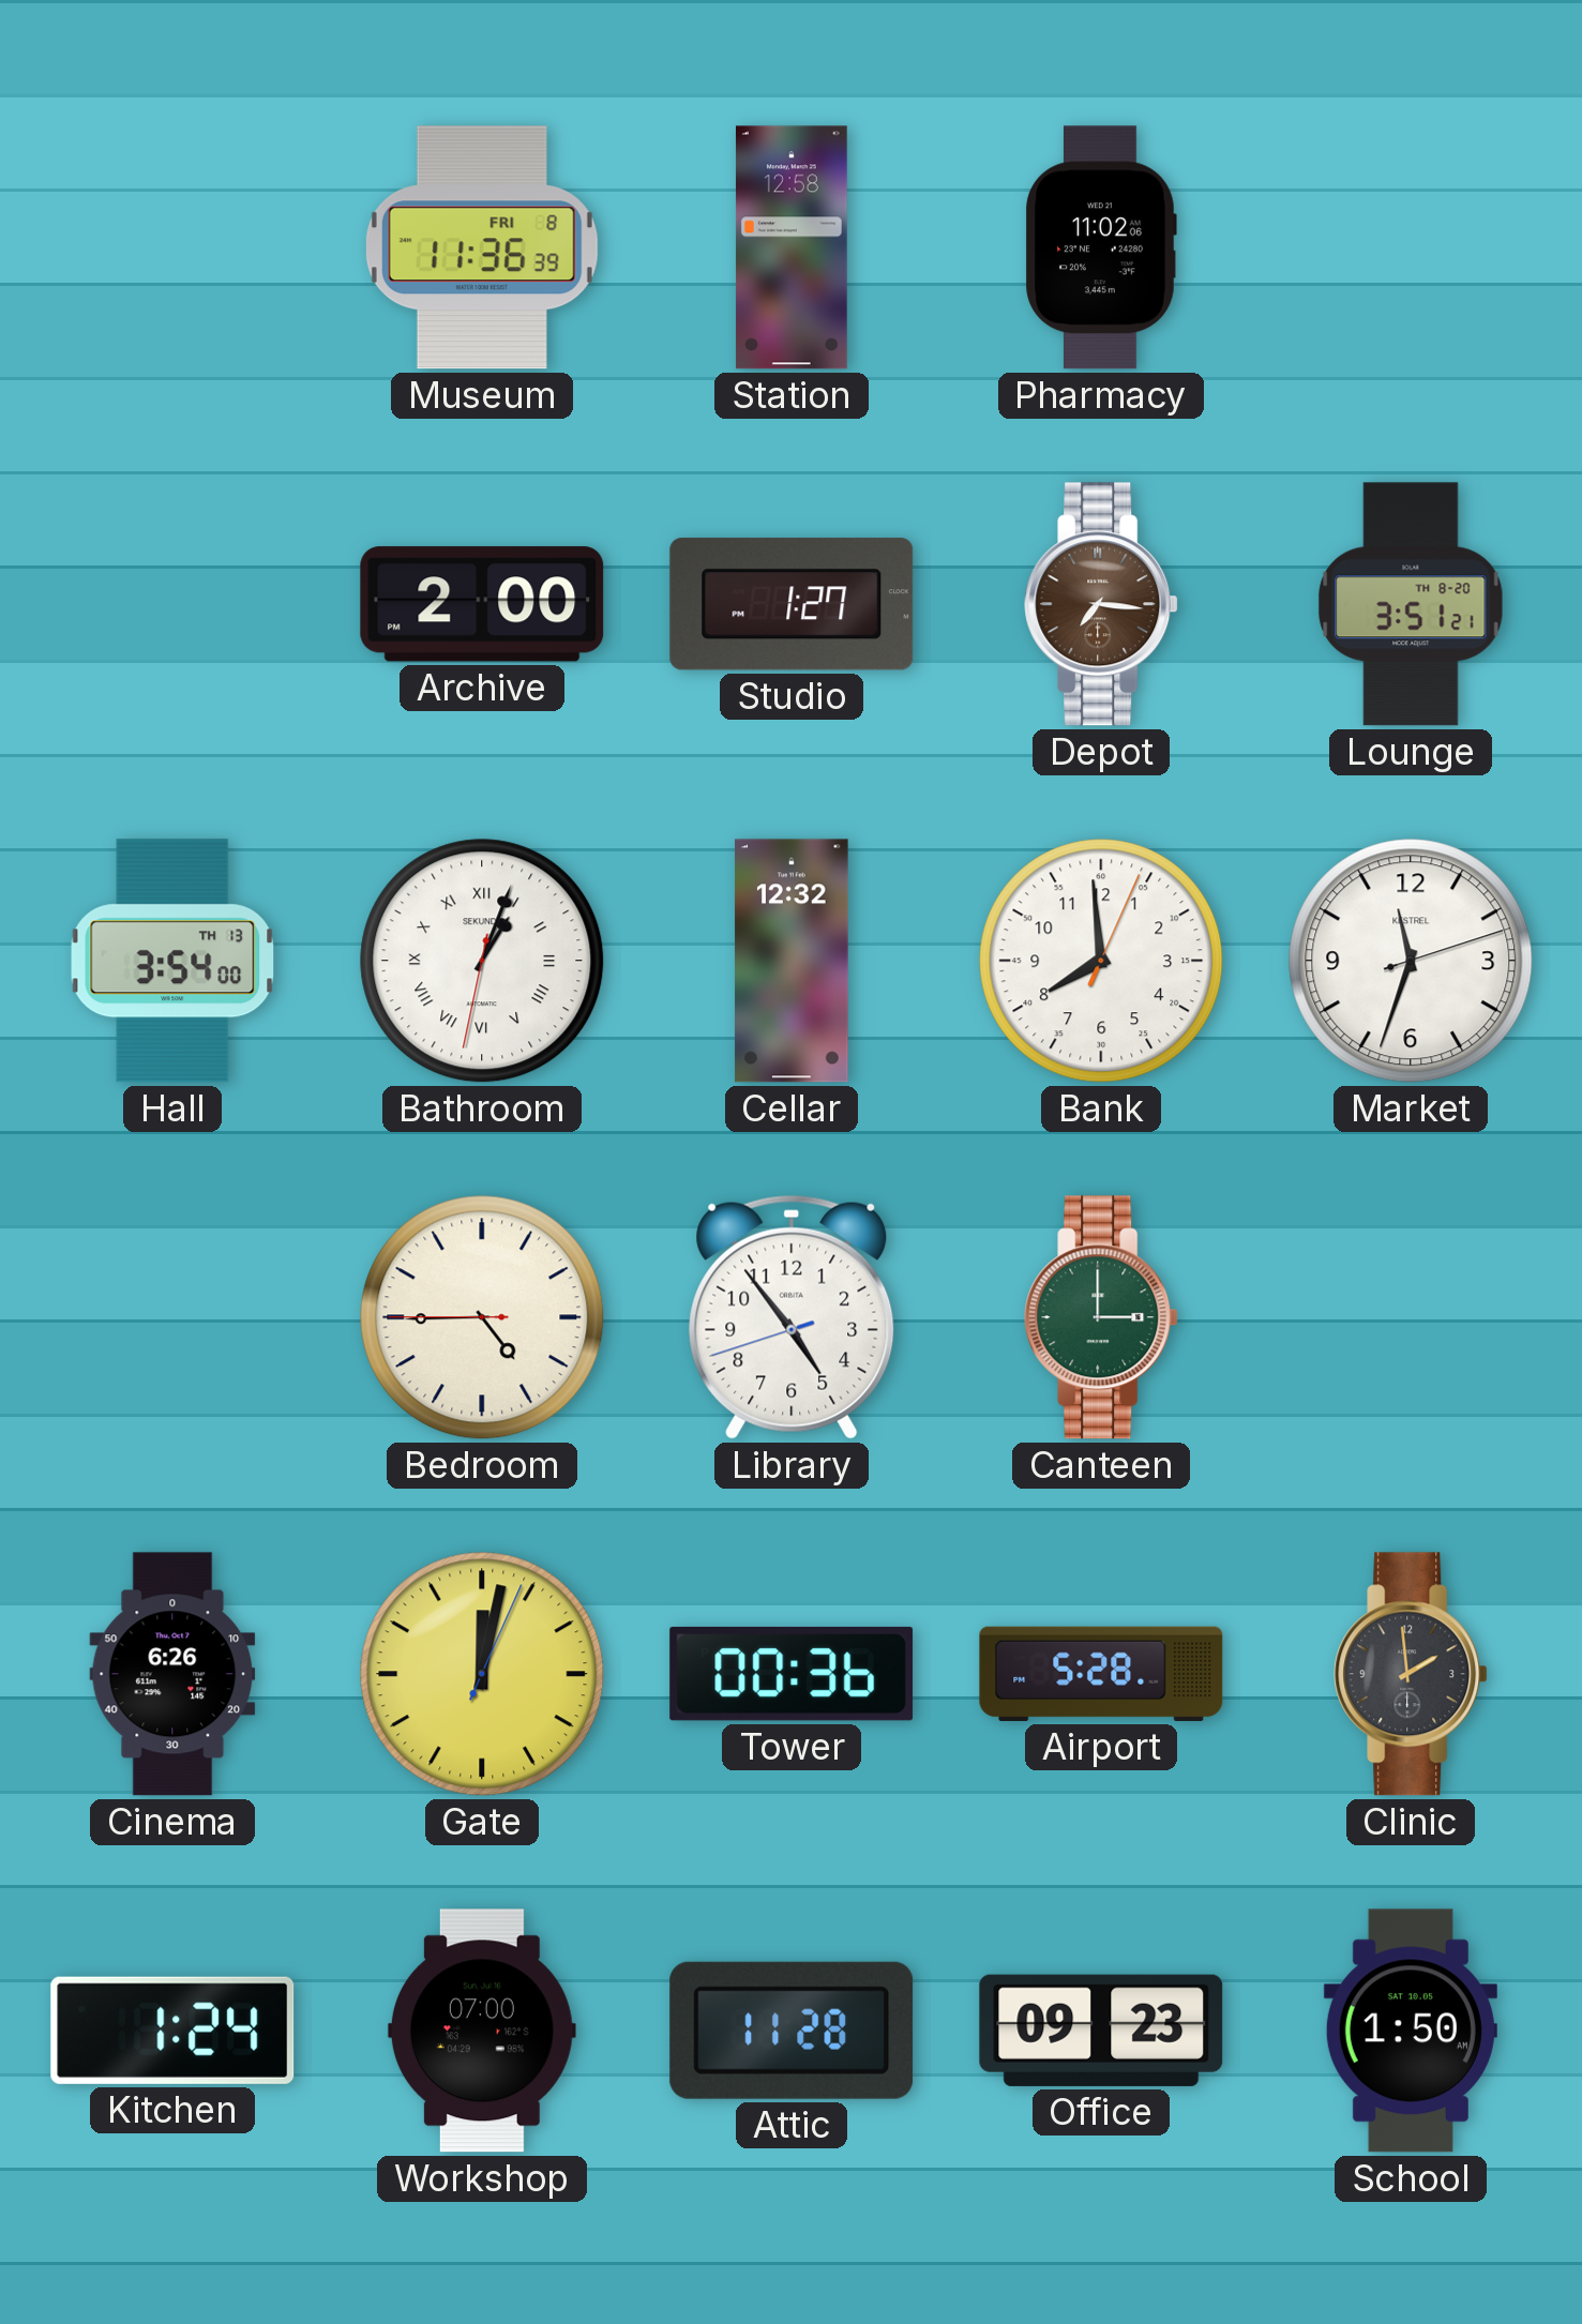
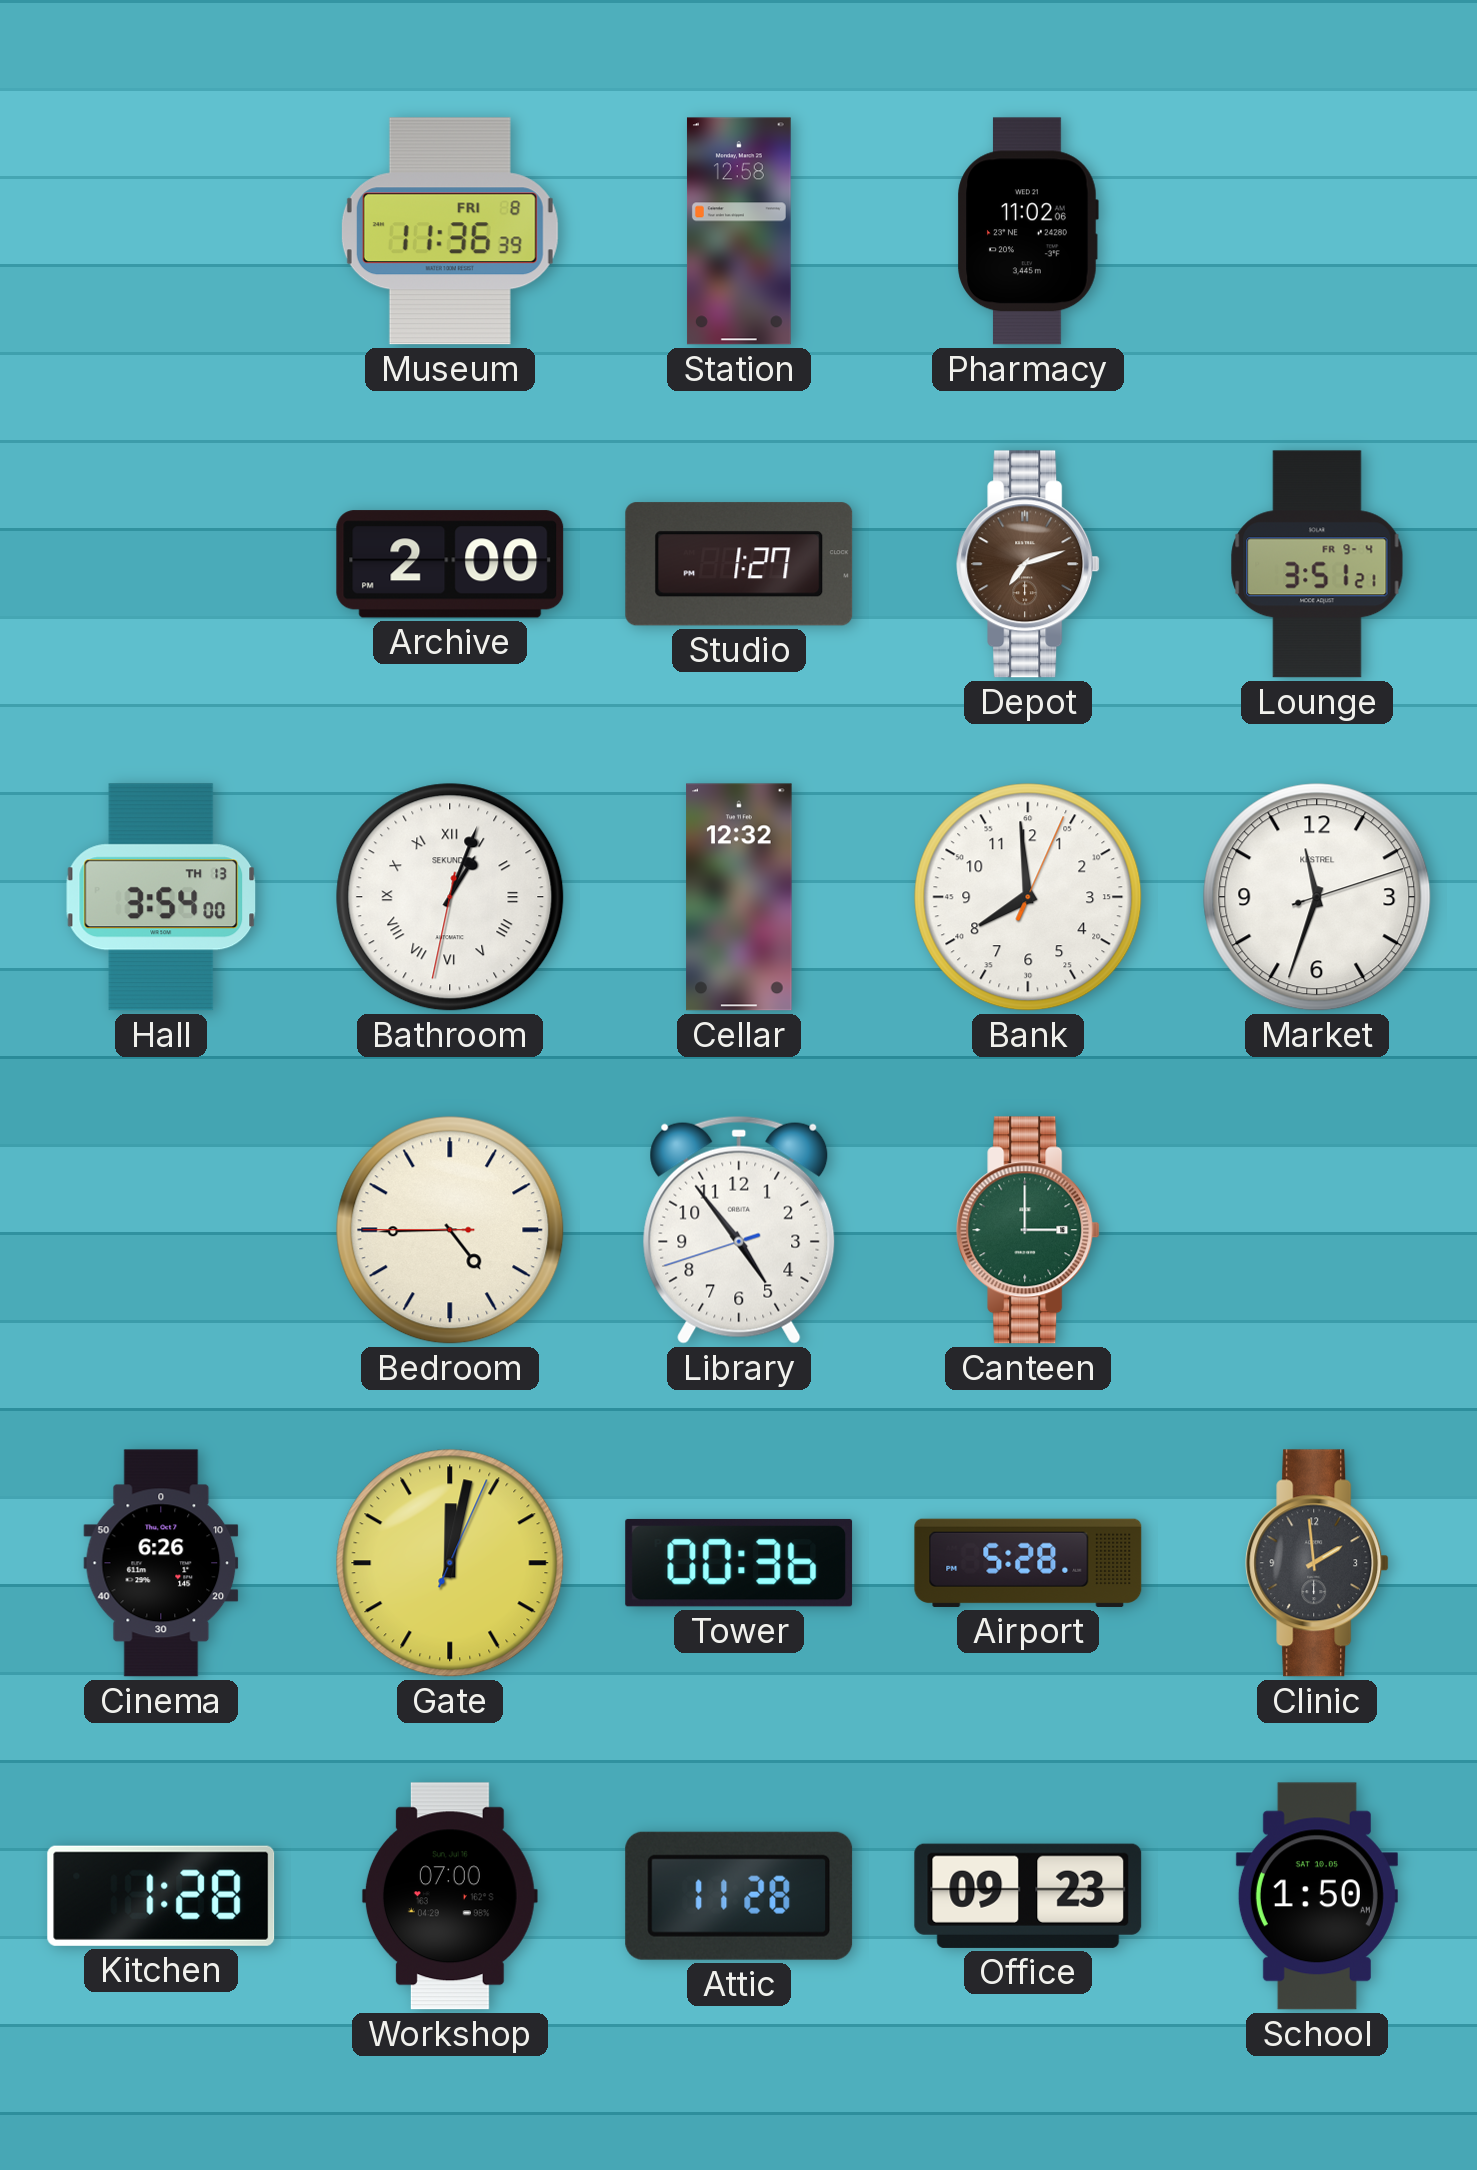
Depot: 7:16 -> 7:12 (1028, 564)
Lounge date: TH 8-20 -> FR 9-4 (1317, 564)
Kitchen: 1:24 -> 1:28 (161, 1896)
